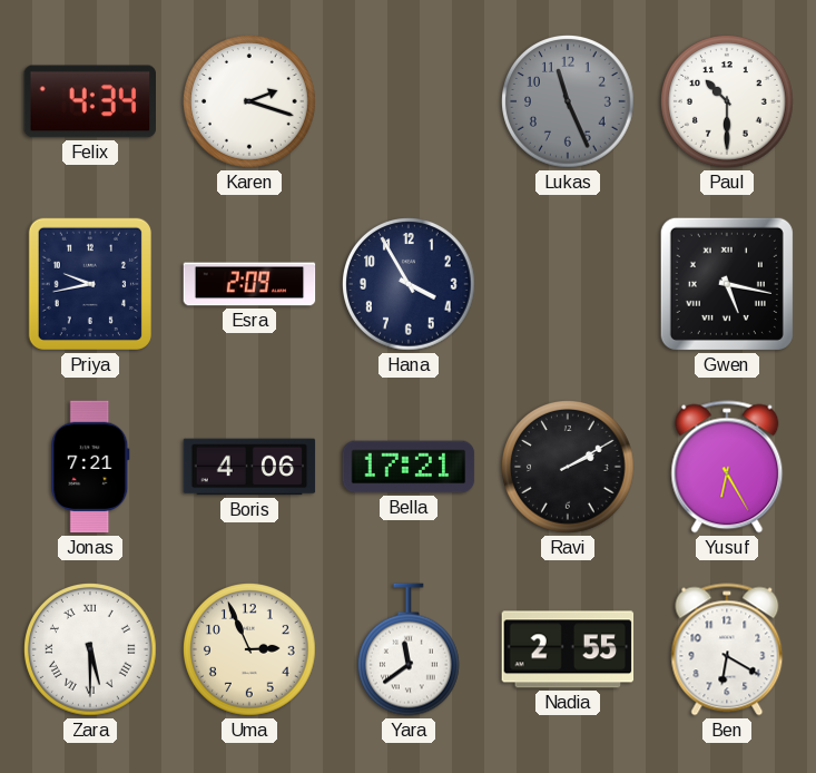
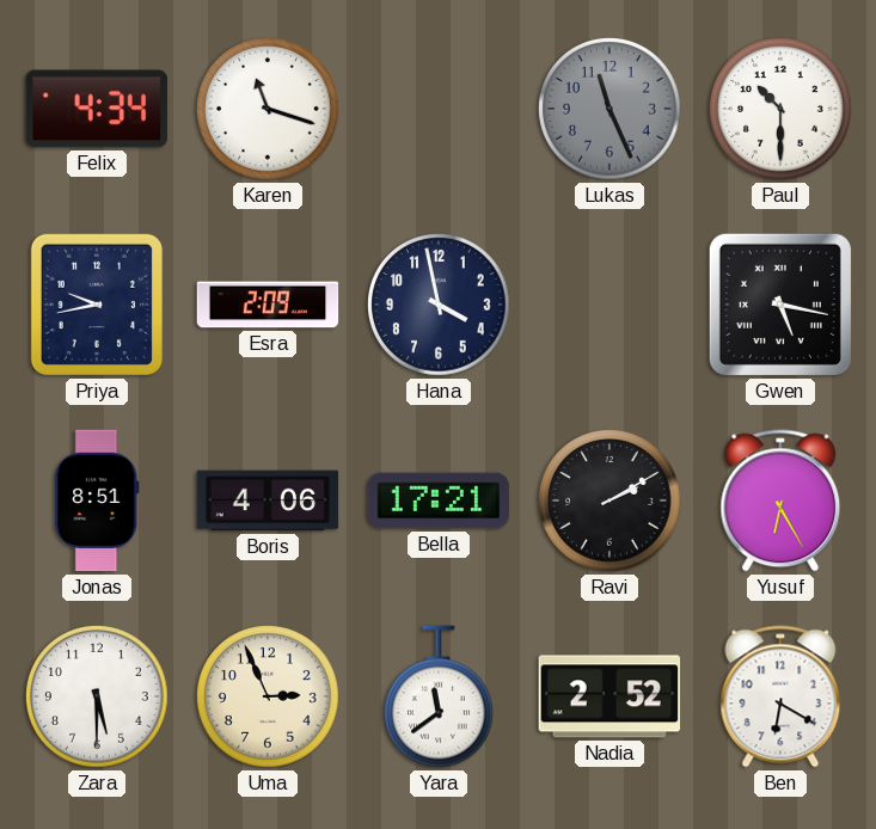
Karen: 2:18 -> 11:18 (269, 110)
Hana: 3:55 -> 3:58 (440, 306)
Jonas: 7:21 -> 8:51 (97, 501)
Zara numerals: Roman -> Arabic (98, 698)
Nadia: 2:55 -> 2:52 (609, 696)
